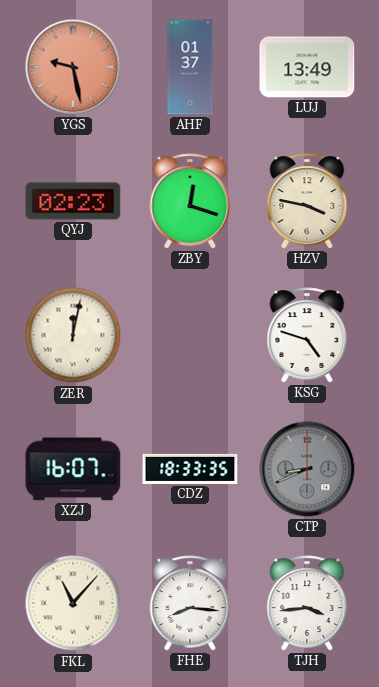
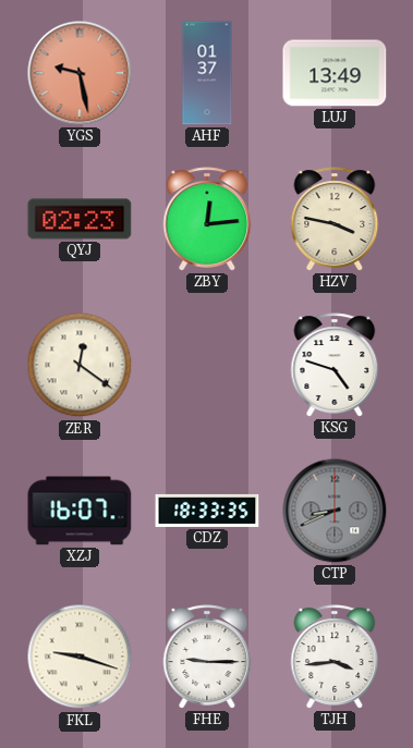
ZBY: 12:18 -> 12:14 (207, 219)
ZER: 12:02 -> 12:21 (80, 365)
FKL: 11:07 -> 9:18 (80, 657)
FHE: 8:16 -> 9:15 (207, 657)
